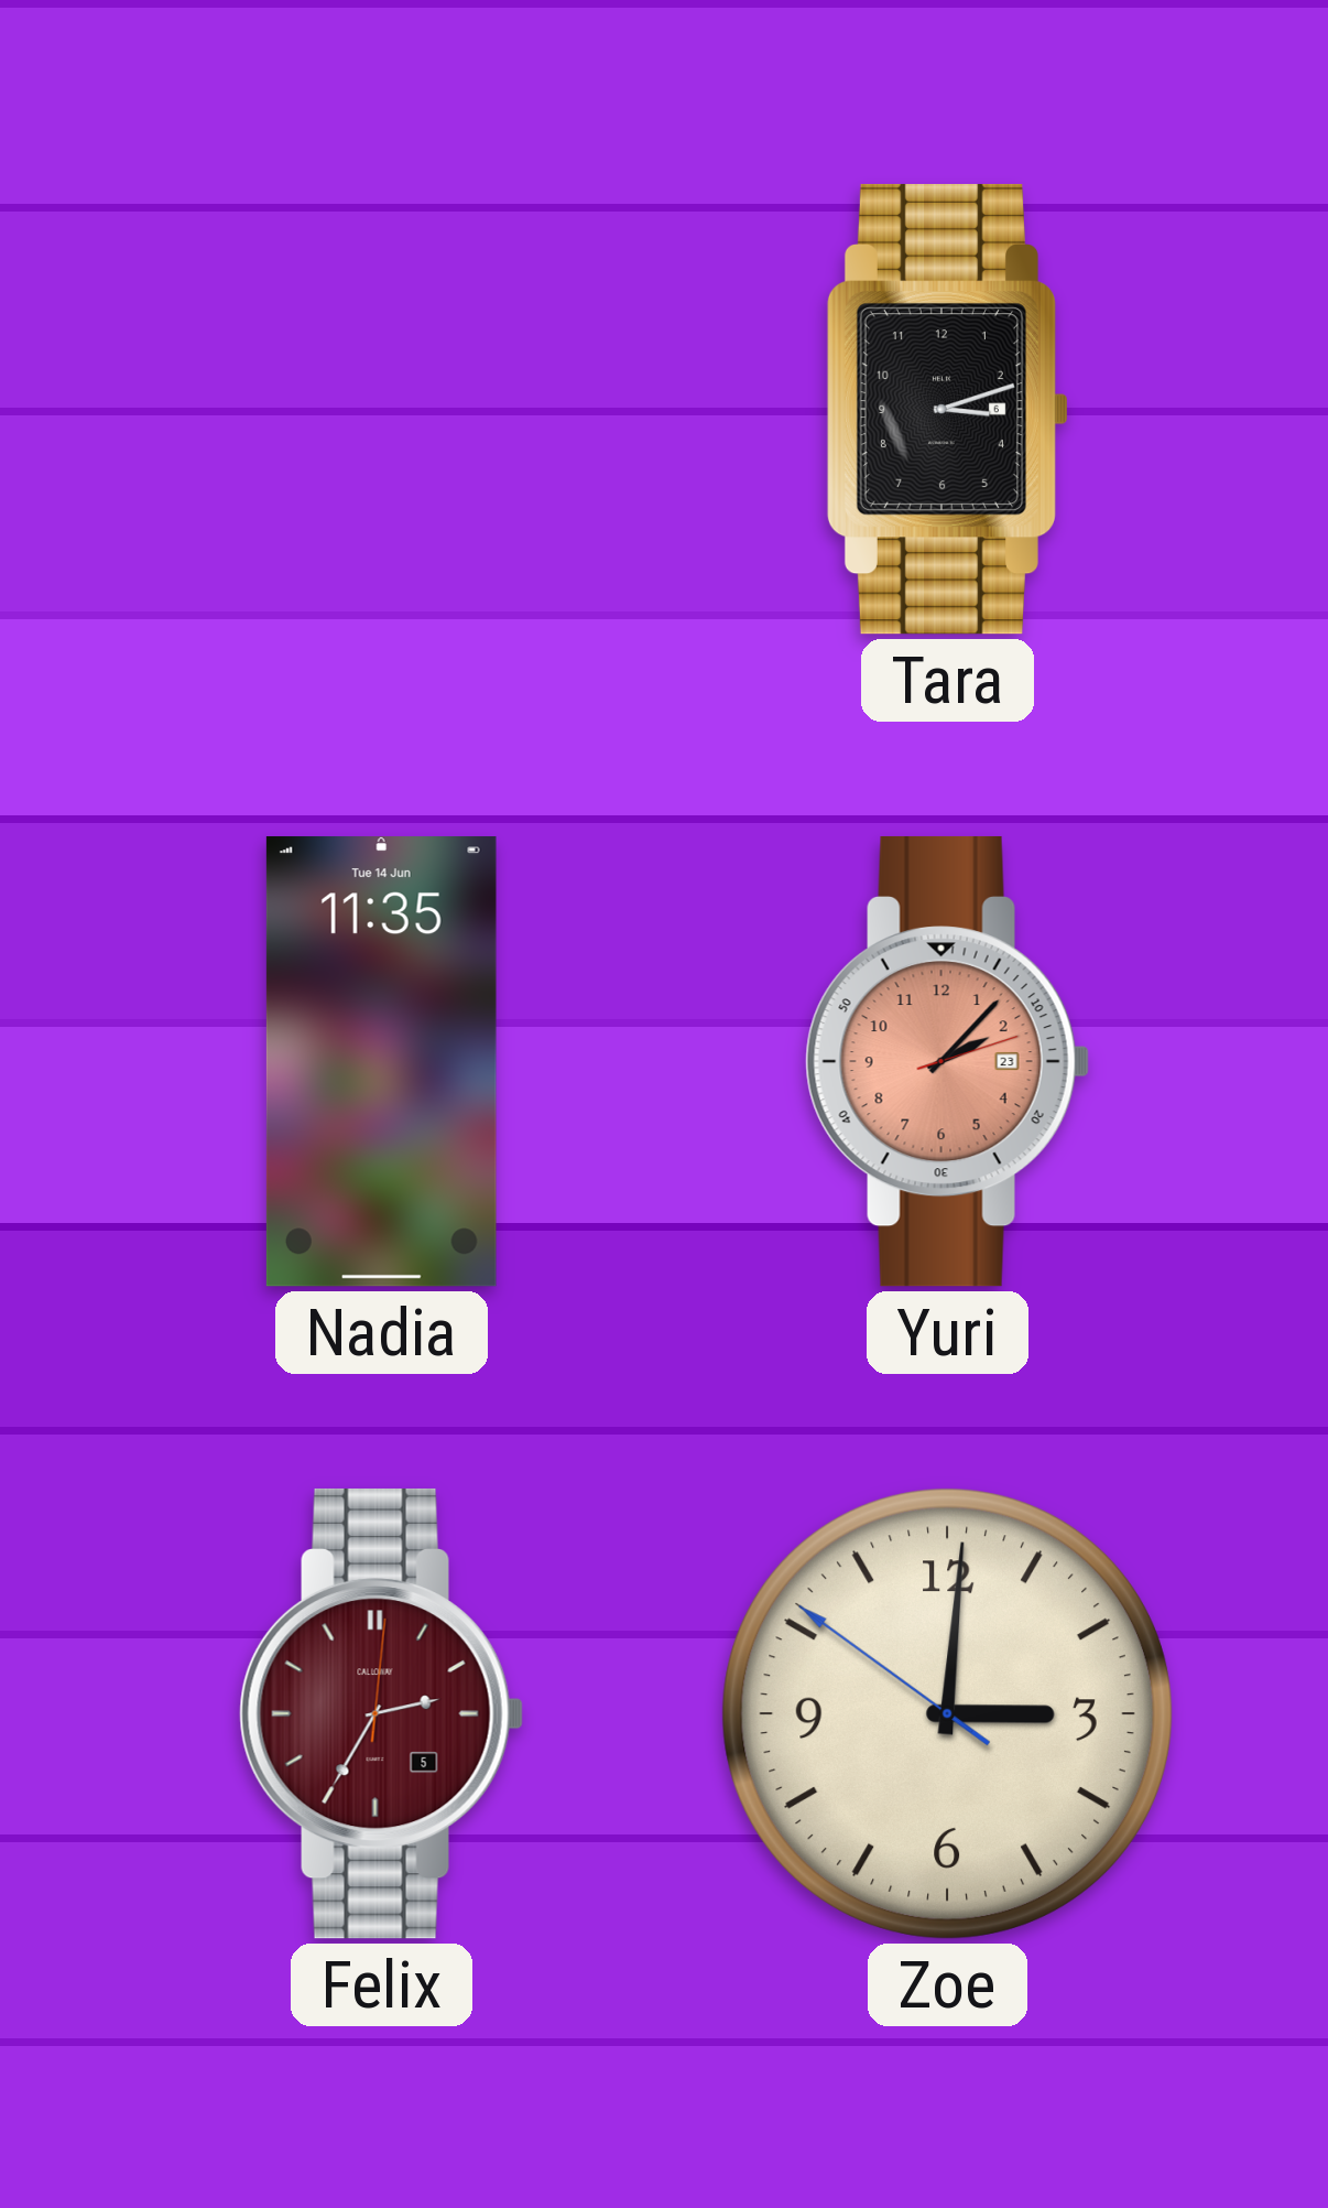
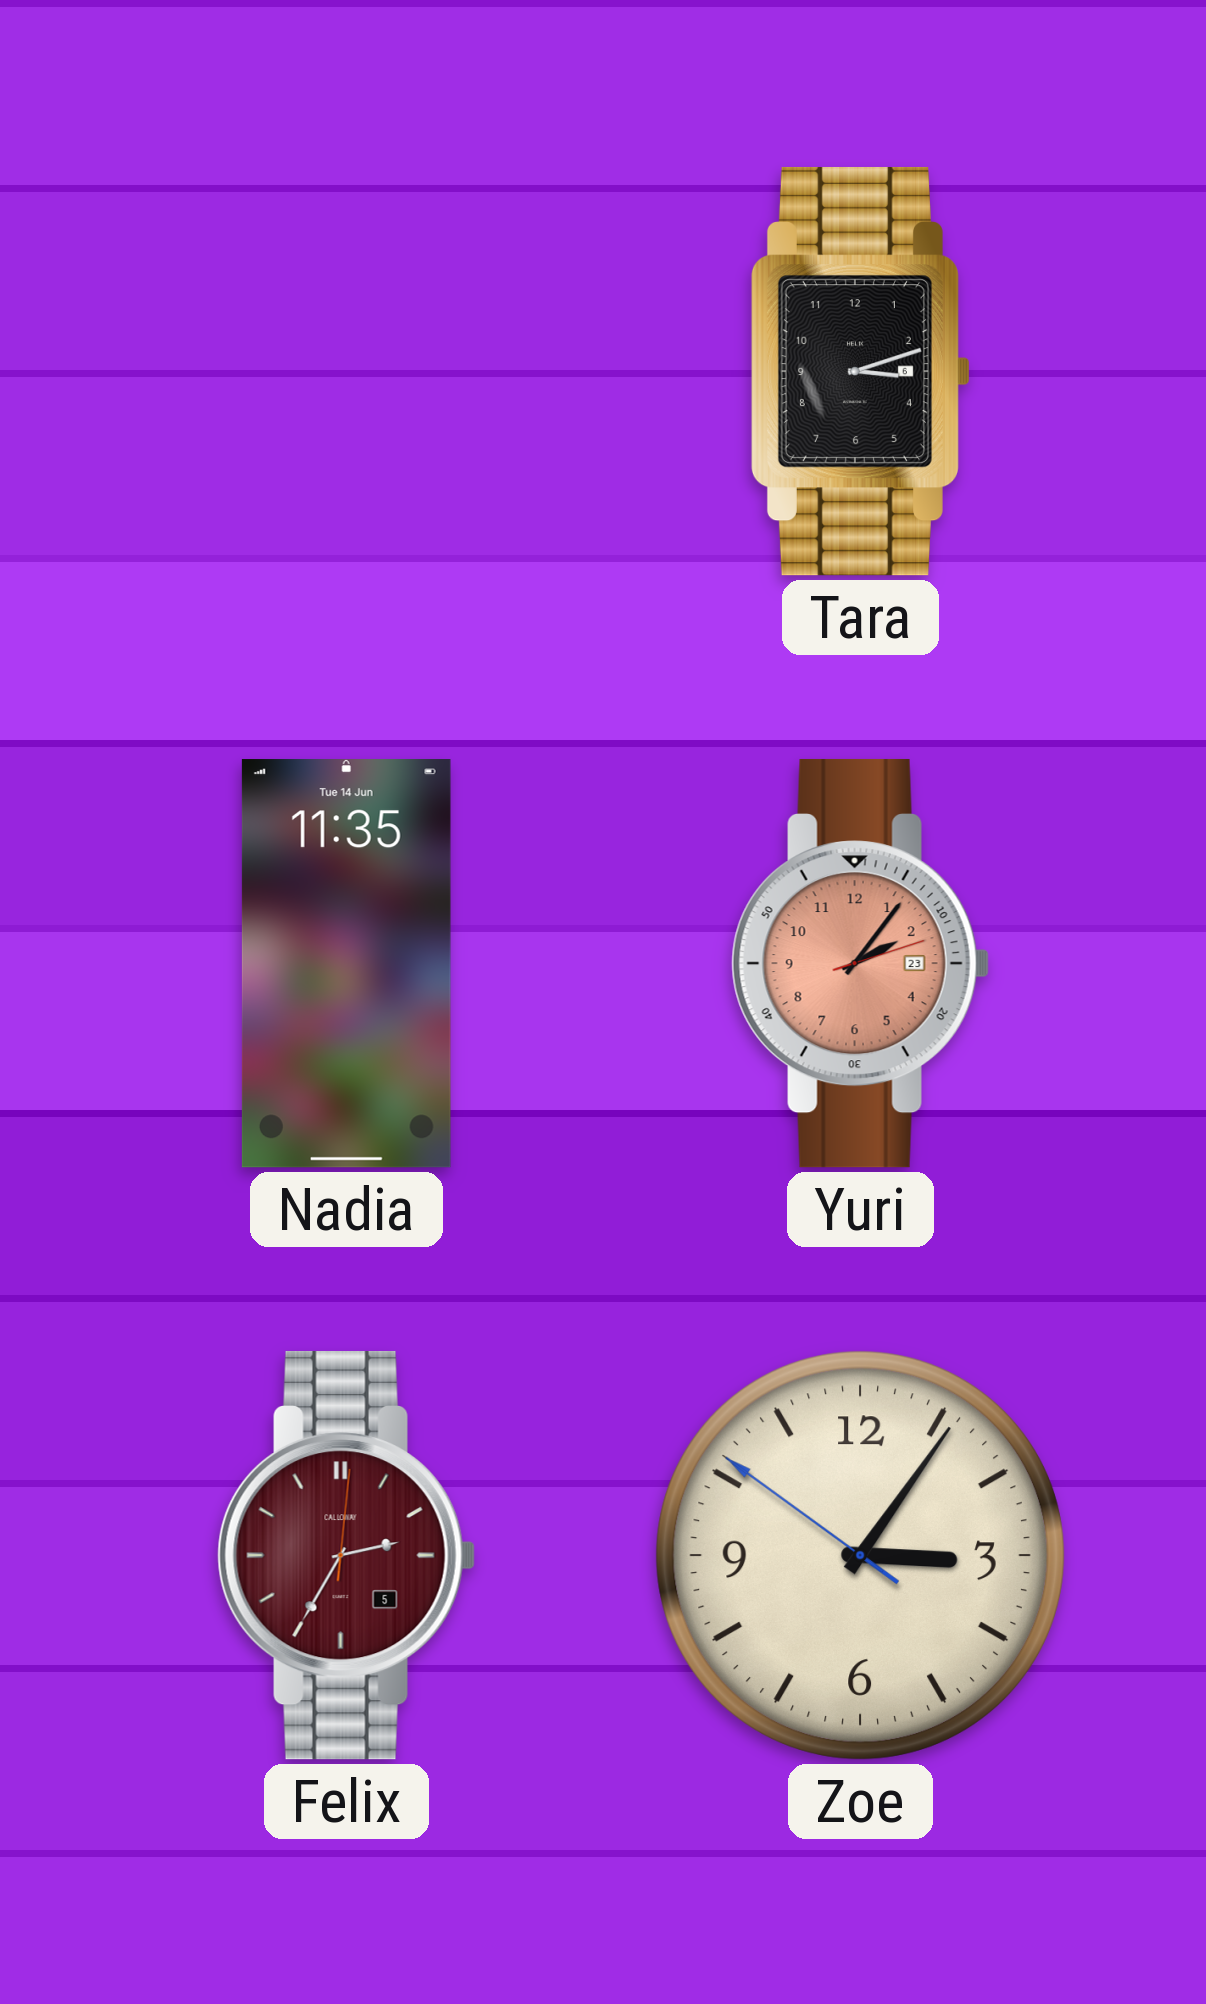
Yuri: 2:07 -> 2:06 (860, 963)
Zoe: 3:00 -> 3:05 (860, 1555)
